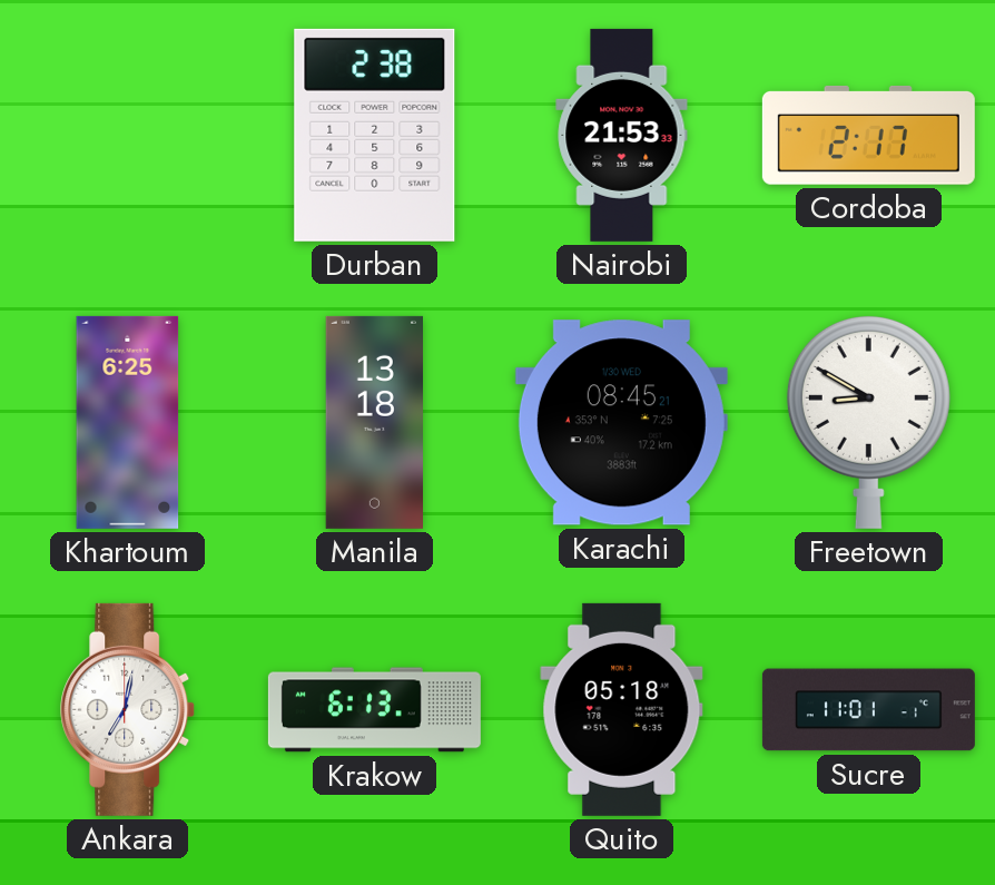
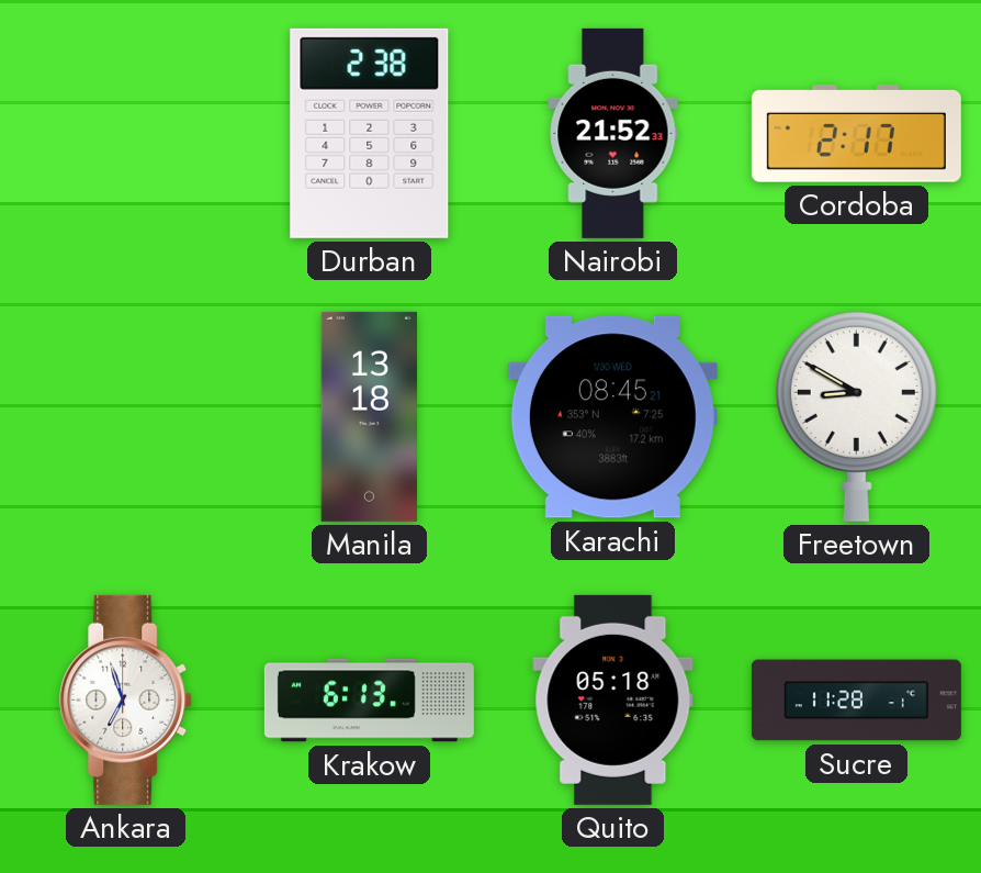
Nairobi: 21:53 -> 21:52 (613, 133)
Khartoum: 6:25 -> none (128, 422)
Ankara: 7:02 -> 6:57 (126, 699)
Sucre: 11:01 -> 11:28 (856, 701)
